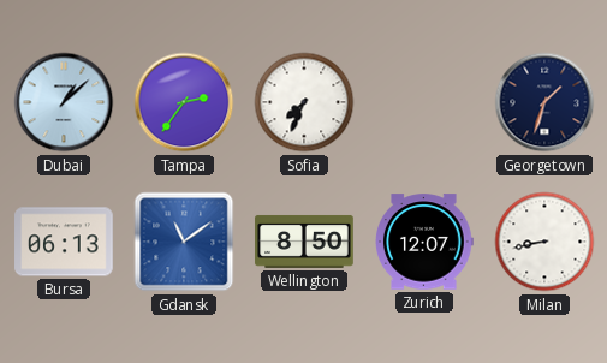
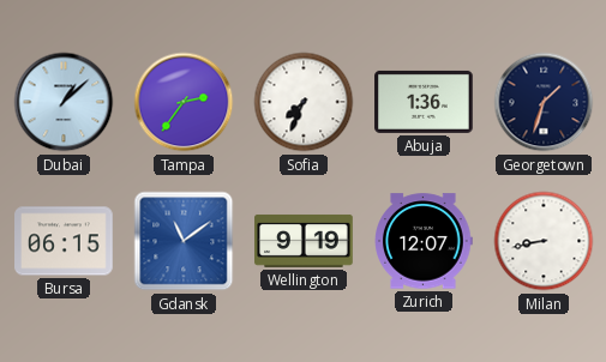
Abuja: none -> 1:36 (424, 102)
Bursa: 06:13 -> 06:15 (64, 241)
Wellington: 8:50 -> 9:19 (304, 241)
